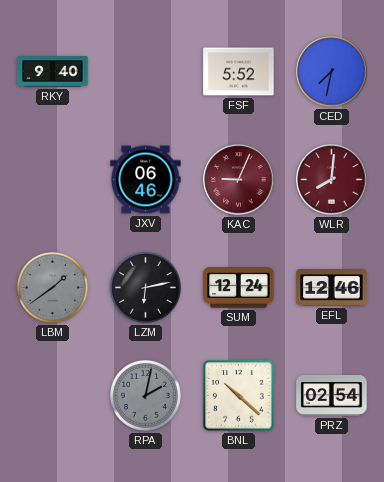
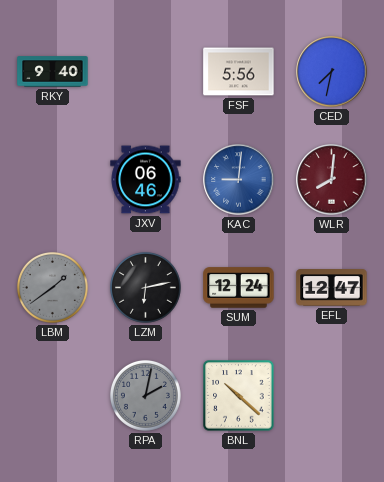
FSF: 5:52 -> 5:56 (239, 72)
KAC: 9:04 -> 9:01 (239, 180)
KAC dial: burgundy -> blue (239, 180)
EFL: 12:46 -> 12:47 (332, 288)
PRZ: 02:54 -> none (332, 396)
